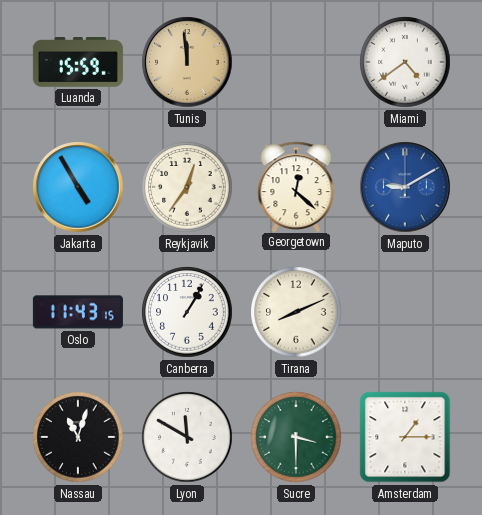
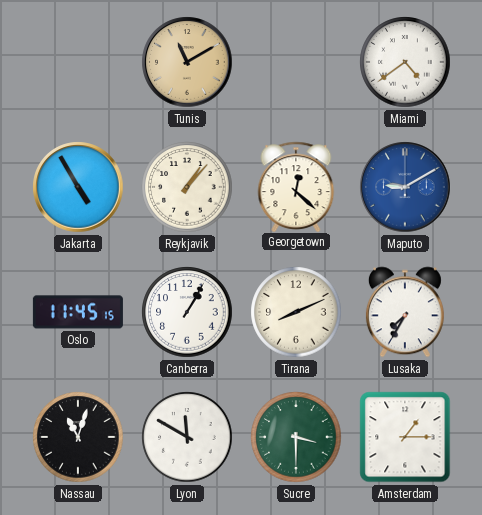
Luanda: 15:59 -> none (78, 62)
Tunis: 11:59 -> 11:10 (187, 62)
Reykjavik: 12:36 -> 1:07 (187, 187)
Oslo: 11:43 -> 11:45 (78, 312)
Lusaka: none -> 7:35 (405, 312)
